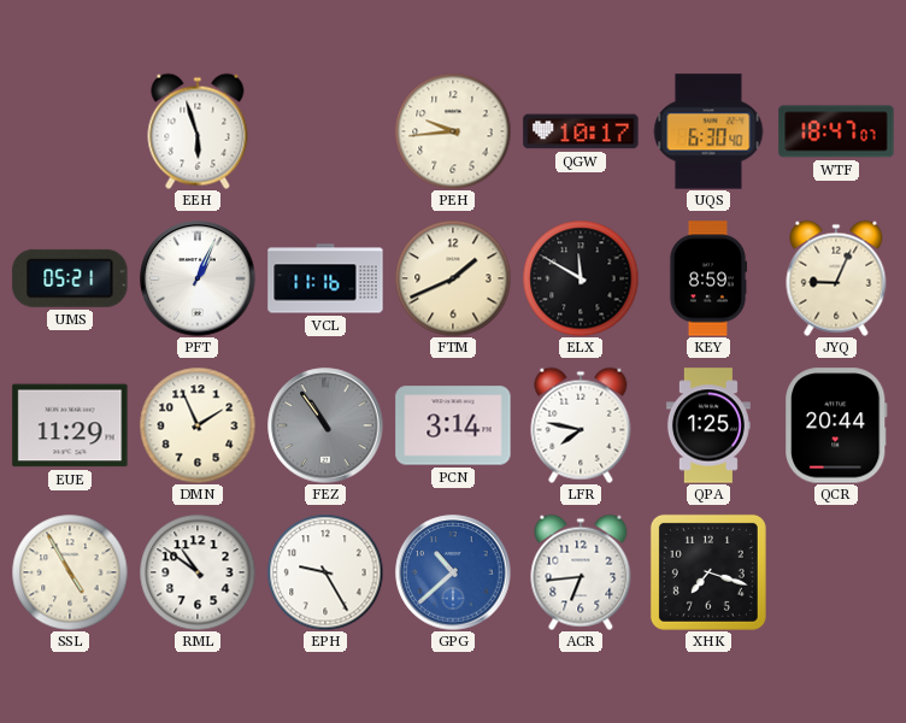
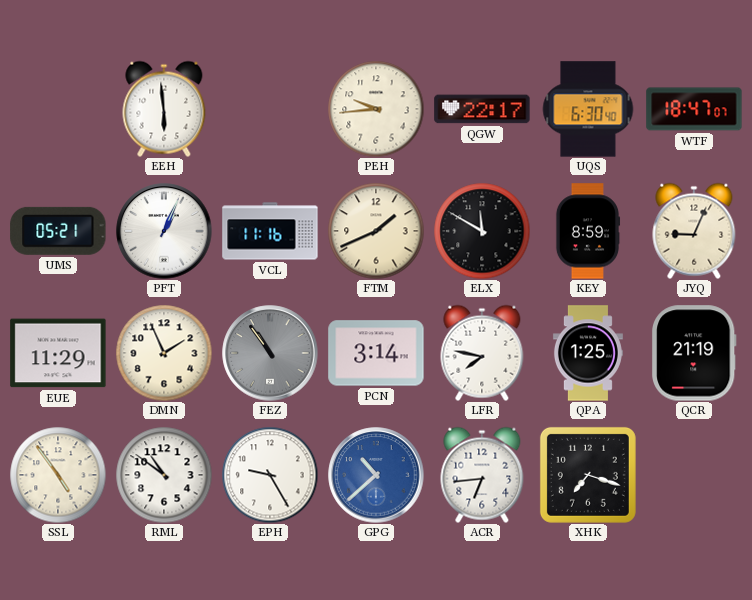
EEH: 5:57 -> 5:59 (164, 109)
QGW: 10:17 -> 22:17 (482, 109)
QCR: 20:44 -> 21:19 (695, 353)
SSL: 4:55 -> 4:54 (58, 475)
